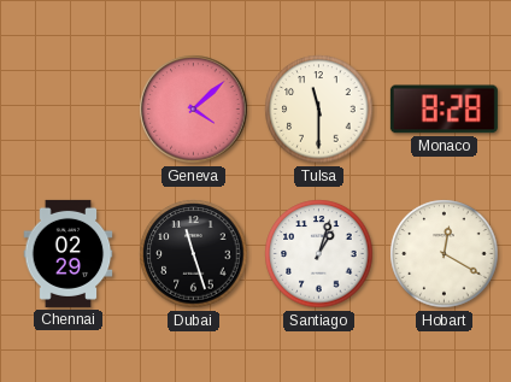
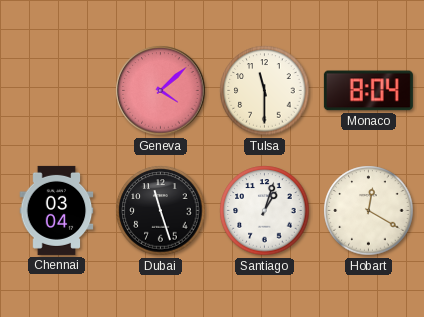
Monaco: 8:28 -> 8:04 (368, 91)
Chennai: 02:29 -> 03:04 (57, 210)
